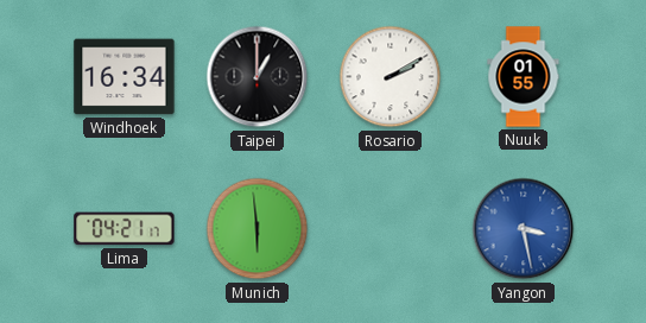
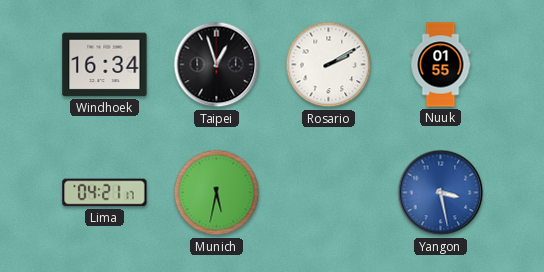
Taipei: 1:00 -> 12:57 (217, 65)
Munich: 5:59 -> 5:32 (217, 193)
